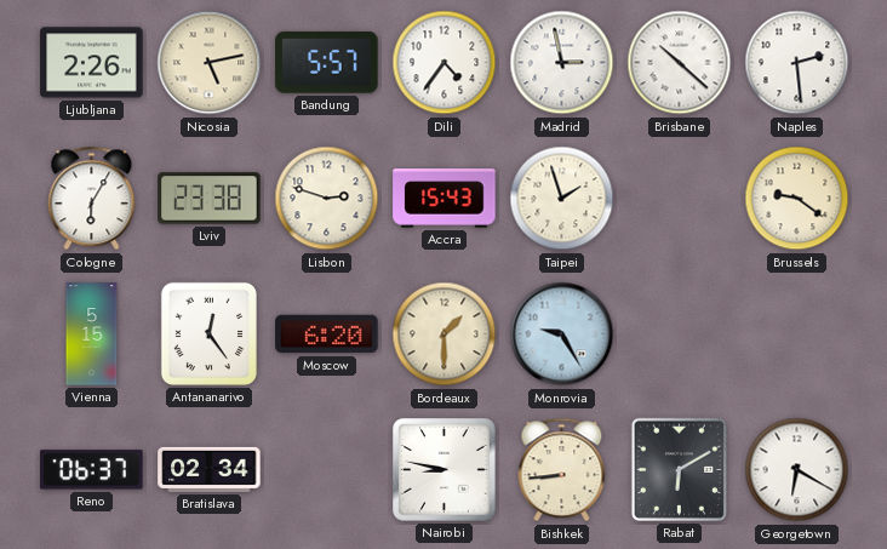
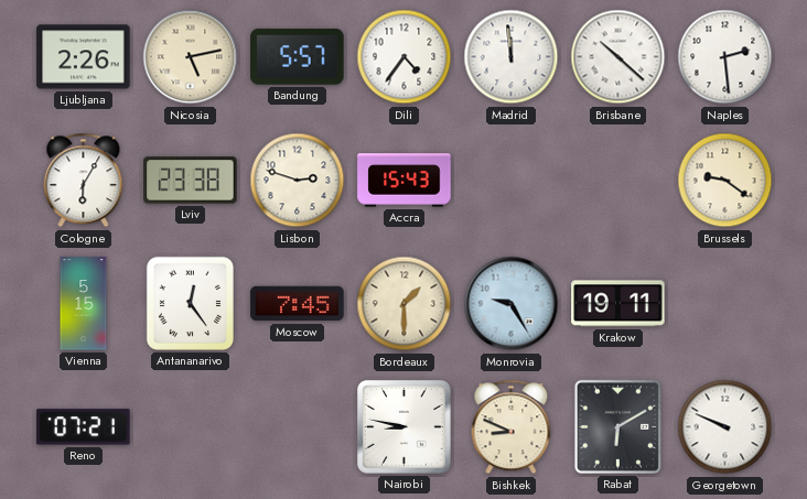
Madrid: 2:58 -> 11:59 (512, 57)
Taipei: 1:57 -> none (562, 199)
Moscow: 6:20 -> 7:45 (298, 304)
Krakow: none -> 19:11 (618, 304)
Reno: 06:37 -> 07:21 (84, 427)
Bratislava: 02:34 -> none (210, 469)
Bishkek: 8:44 -> 8:49 (512, 427)
Georgetown: 6:20 -> 9:49 (725, 427)
